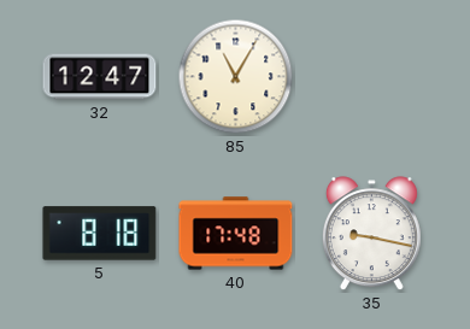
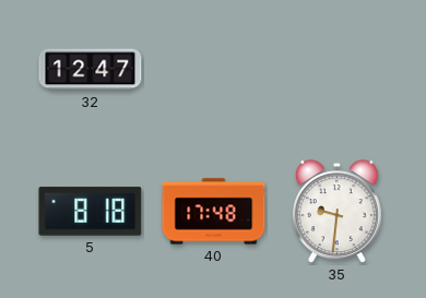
85: 11:05 -> none (236, 77)
35: 9:17 -> 9:31 (336, 212)
